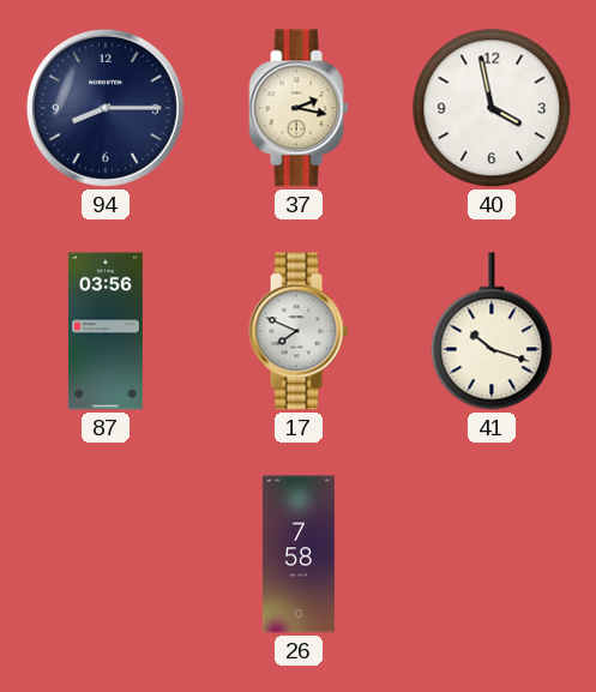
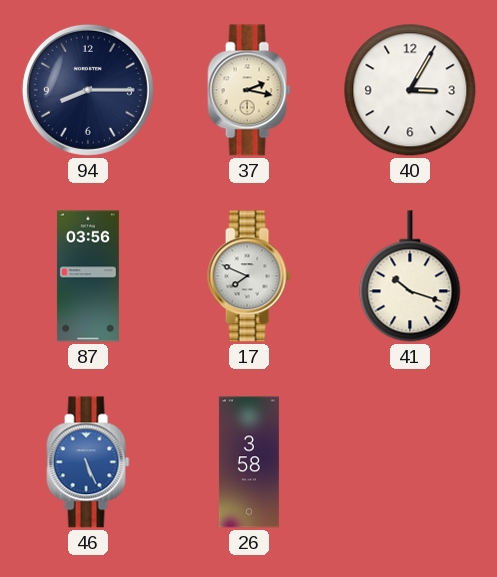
40: 3:58 -> 3:05 (410, 90)
46: none -> 5:26 (88, 462)
26: 7:58 -> 3:58 (249, 462)
